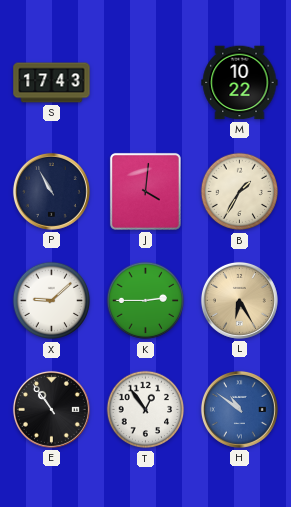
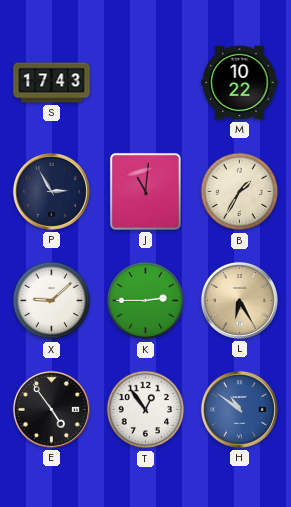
P: 10:55 -> 2:55 (51, 191)
J: 4:01 -> 11:01 (145, 191)
E: 10:54 -> 4:54 (51, 409)
